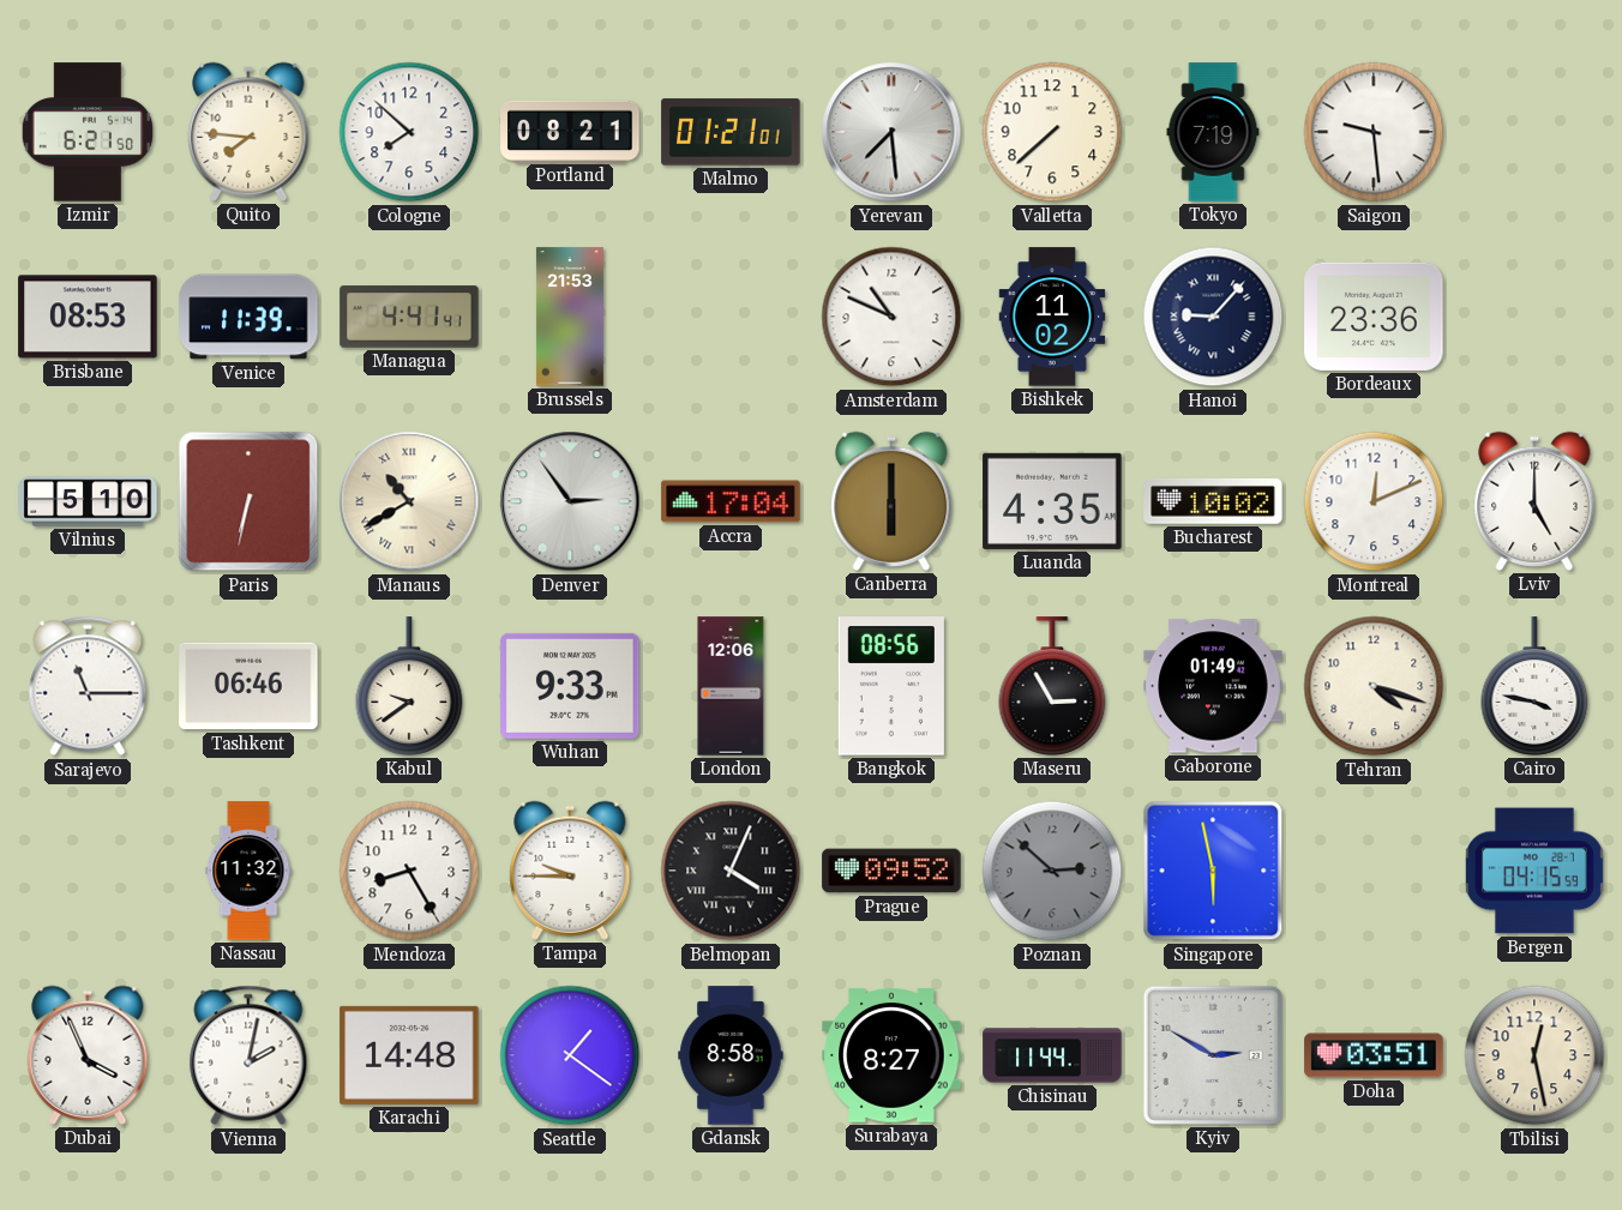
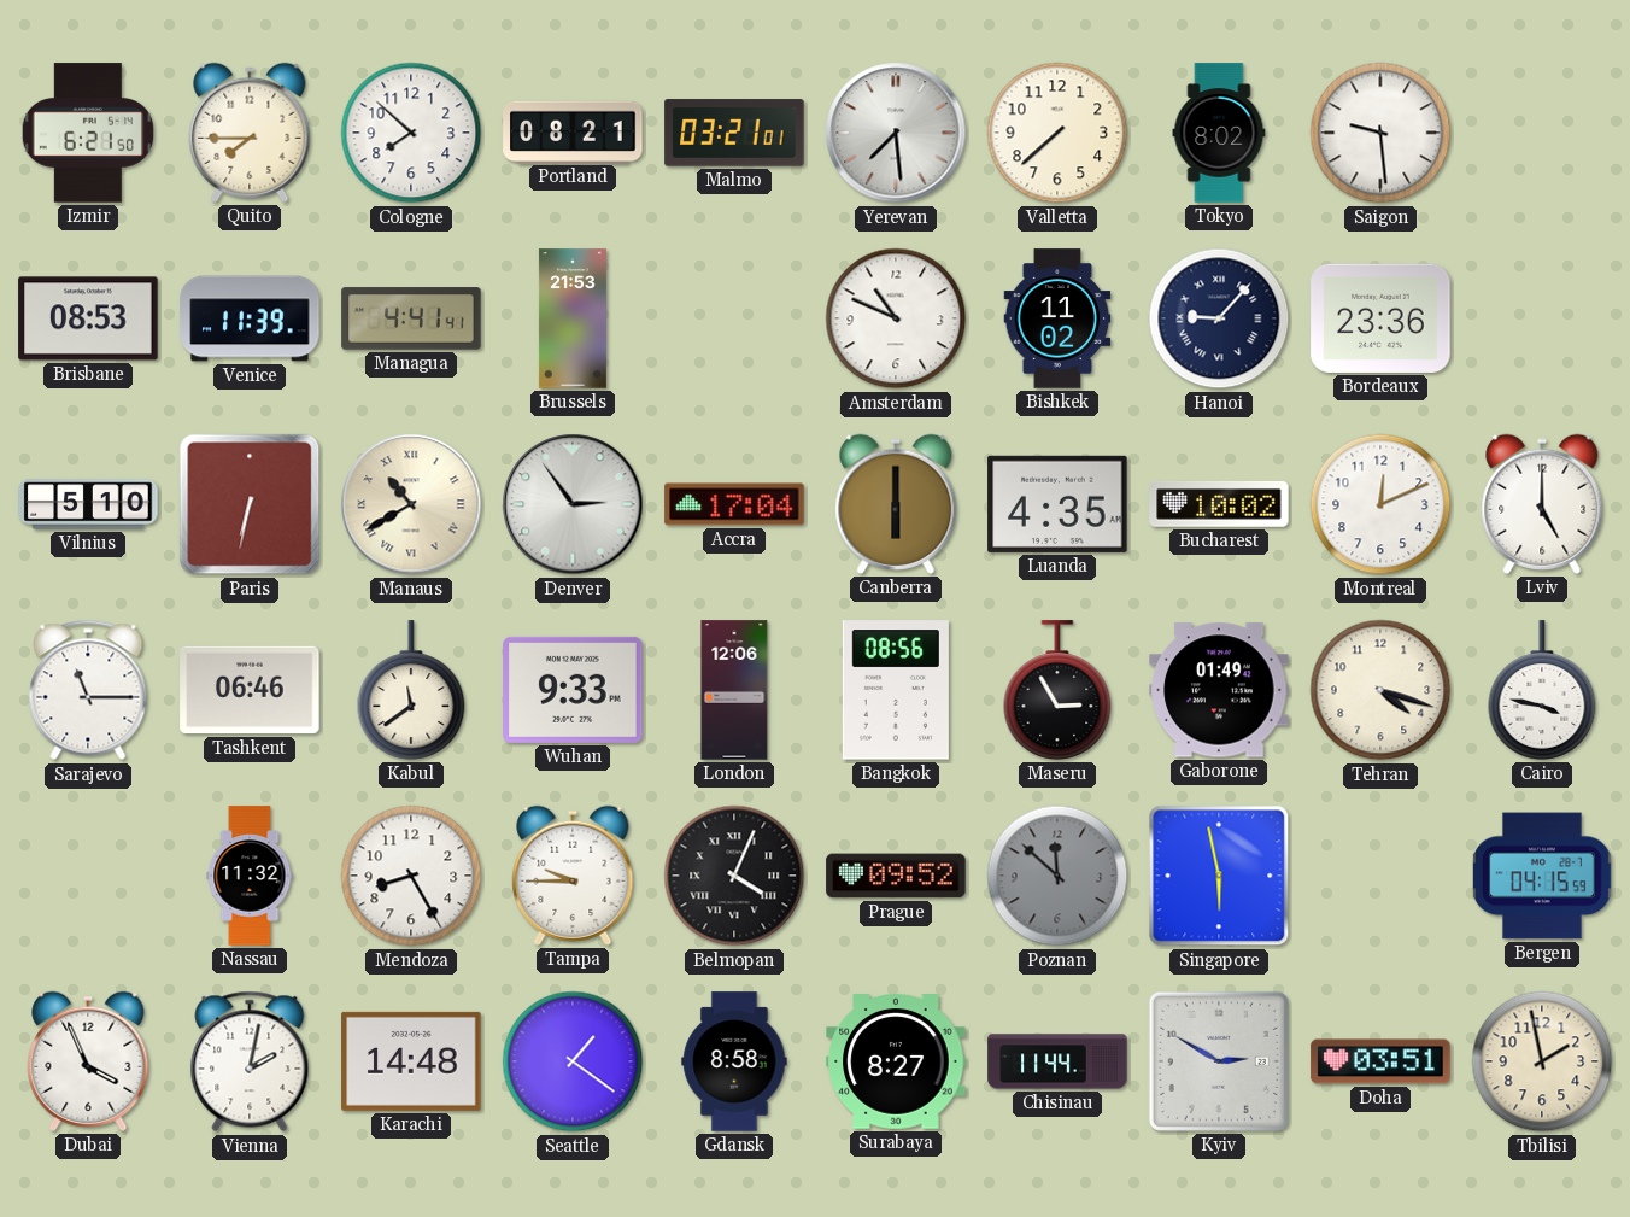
Quito: 7:46 -> 7:45 (250, 133)
Malmo: 01:21 -> 03:21 (734, 133)
Tokyo: 7:19 -> 8:02 (1219, 133)
Kabul: 9:39 -> 11:39 (411, 690)
Poznan: 2:52 -> 11:52 (1057, 876)
Tbilisi: 12:28 -> 1:58 (1542, 1061)
